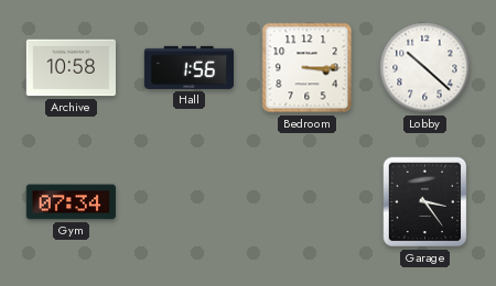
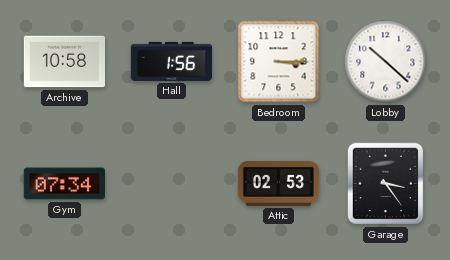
Attic: none -> 02:53 (278, 183)
